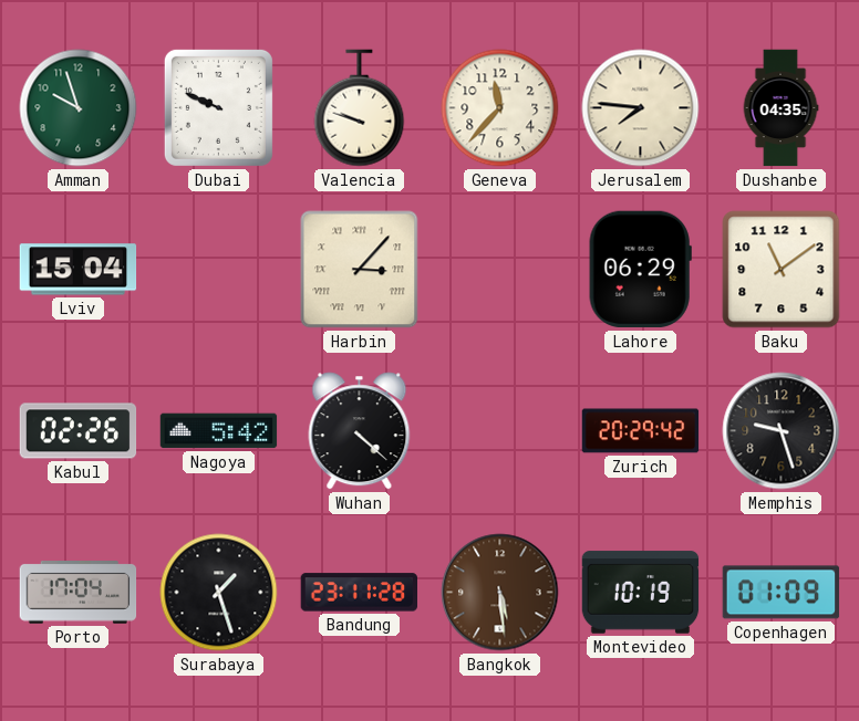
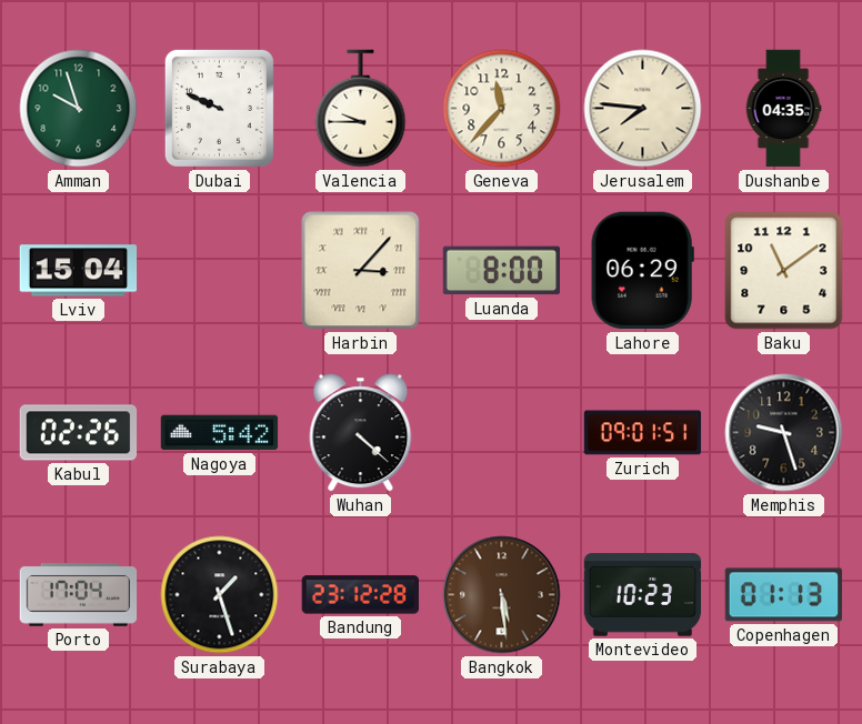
Valencia: 9:48 -> 9:45 (361, 109)
Luanda: none -> 8:00 (502, 271)
Zurich: 20:29 -> 09:01 (643, 433)
Bandung: 23:11 -> 23:12 (361, 595)
Montevideo: 10:19 -> 10:23 (643, 595)
Copenhagen: 01:09 -> 01:13 (784, 595)
